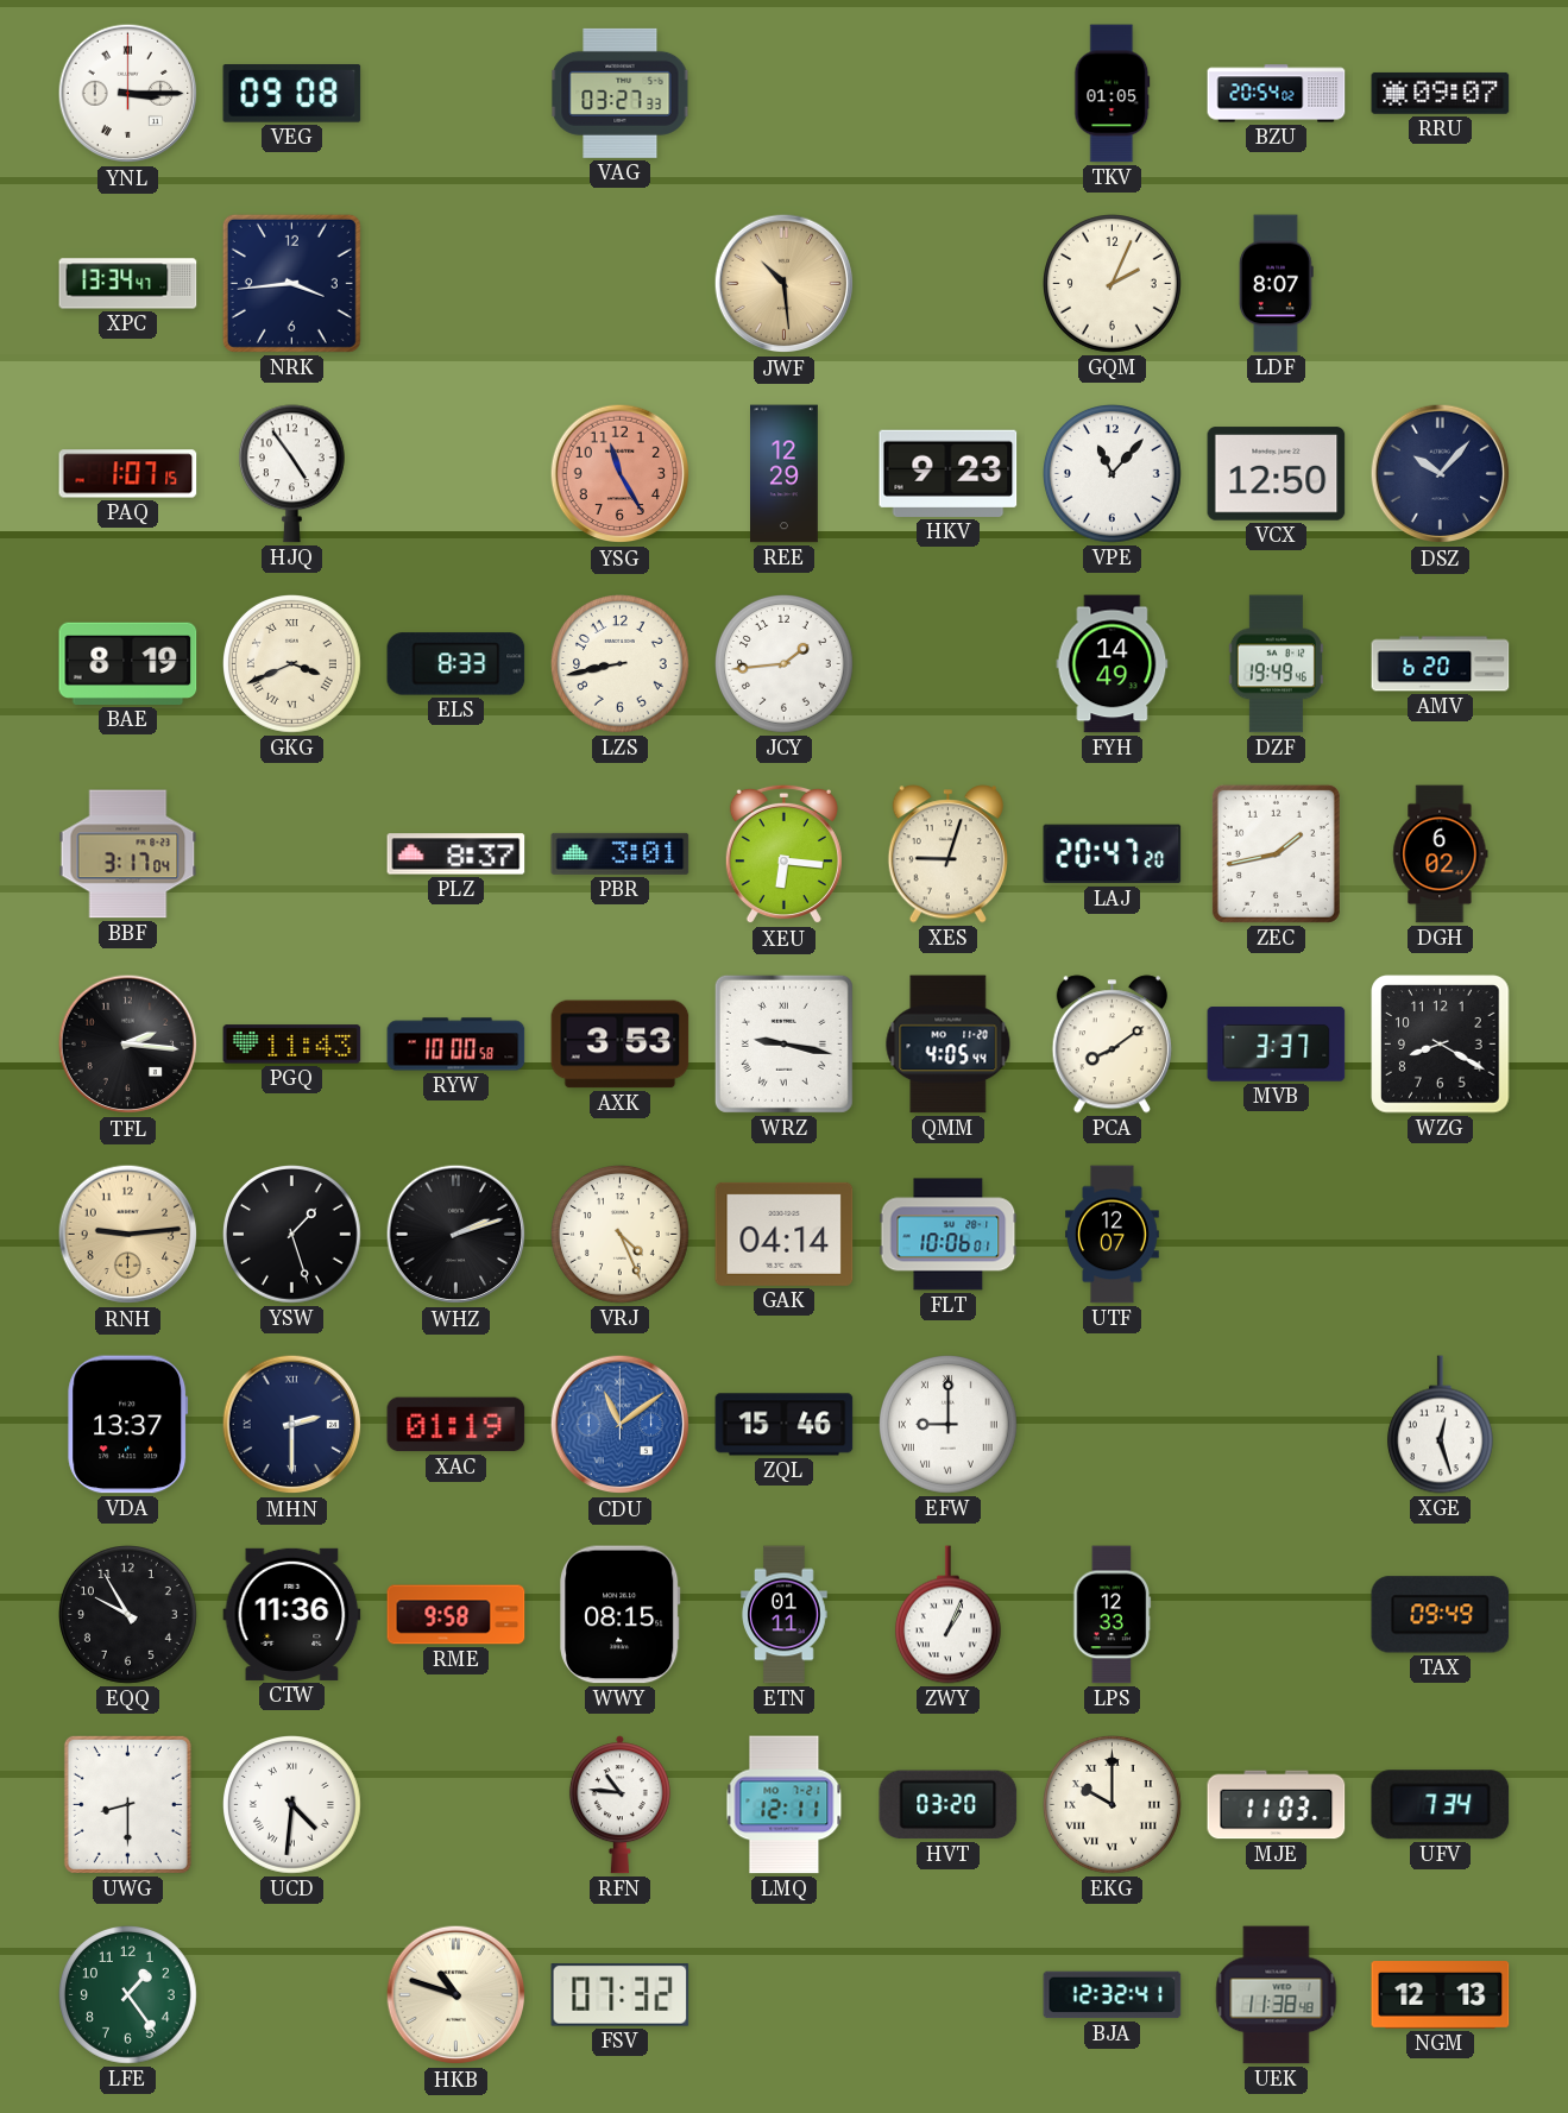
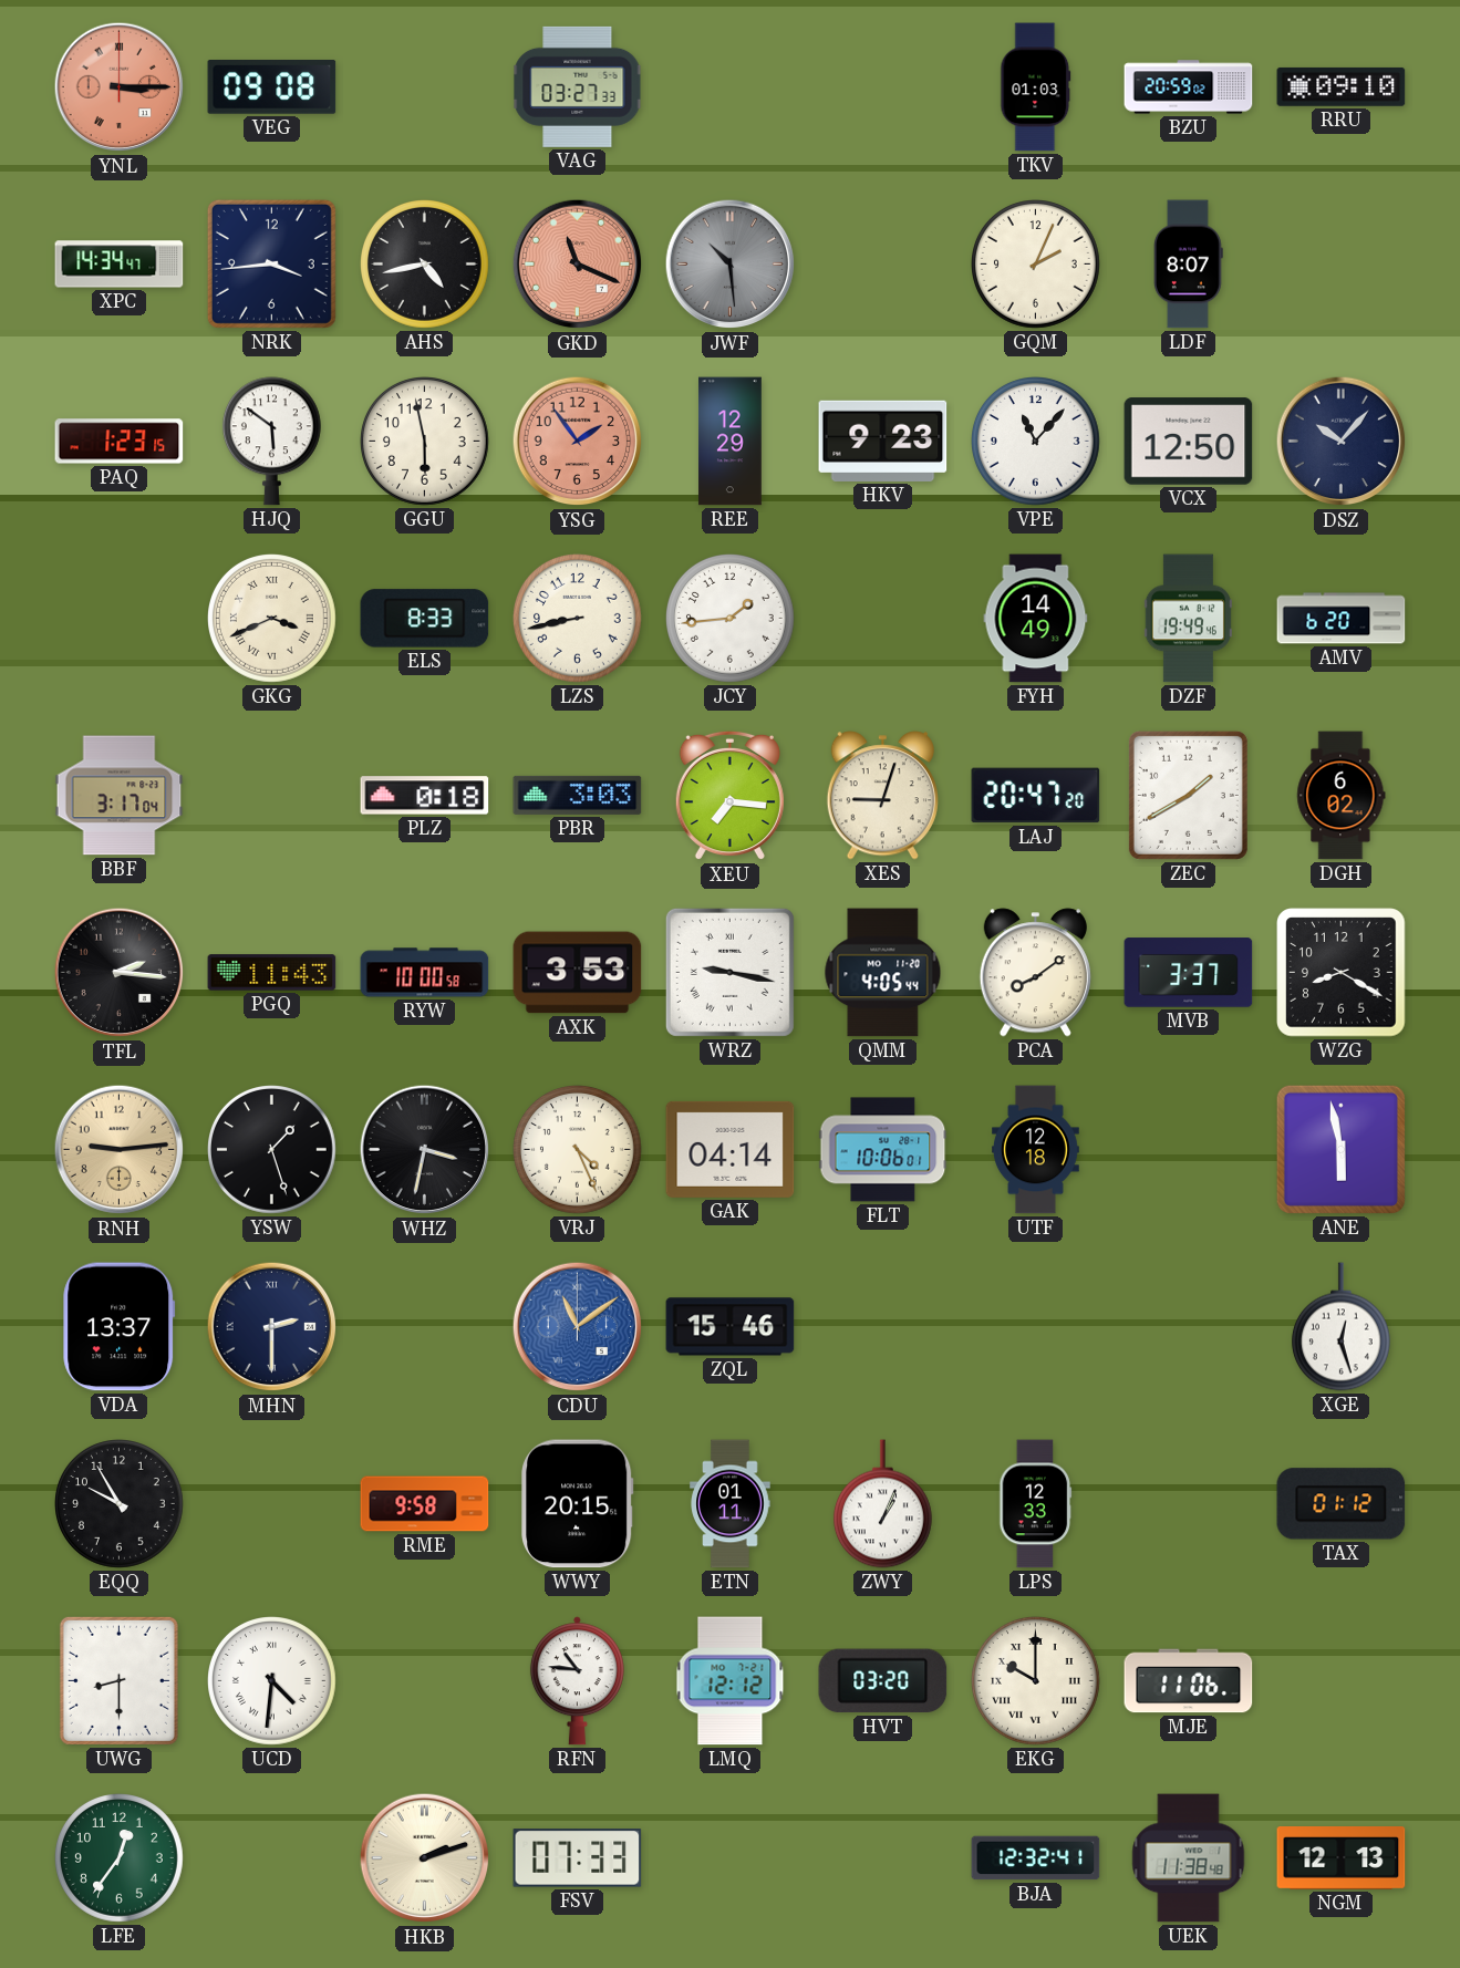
YNL dial: white -> salmon (120, 87)
TKV: 01:05 -> 01:03 (1036, 87)
BZU: 20:54 -> 20:59 (1189, 87)
RRU: 09:07 -> 09:10 (1342, 86)
XPC: 13:34 -> 14:34 (120, 265)
AHS: none -> 4:43 (425, 265)
GKD: none -> 11:19 (578, 265)
JWF dial: champagne -> grey (731, 265)
PAQ: 1:07 -> 1:23 (120, 442)
HJQ: 4:54 -> 5:51 (271, 442)
GGU: none -> 5:58 (425, 442)
YSG: 11:25 -> 1:54 (578, 442)
BAE: 8:19 -> none (128, 663)
PLZ: 8:37 -> 0:18 (425, 796)
PBR: 3:01 -> 3:03 (578, 795)
XEU: 6:16 -> 7:16 (729, 796)
ZEC: 1:43 -> 1:40 (1188, 795)
WHZ: 2:12 -> 3:32 (425, 1150)
UTF: 12:07 -> 12:18 (1036, 1150)
ANE: none -> 5:58 (1340, 1149)
XAC: 01:19 -> none (456, 1425)
EFW: 9:00 -> none (949, 1425)
CTW: 11:36 -> none (292, 1614)
WWY: 08:15 -> 20:15 (578, 1504)
TAX: 09:49 -> 01:12 (1342, 1504)
LMQ: 12:11 -> 12:12 (731, 1681)
MJE: 11:03 -> 11:06 (1189, 1681)
UFV: 7:34 -> none (1441, 1805)
LFE: 1:24 -> 12:36 (120, 1858)
HKB: 10:48 -> 2:12 (425, 1858)
FSV: 07:32 -> 07:33 (578, 1858)
